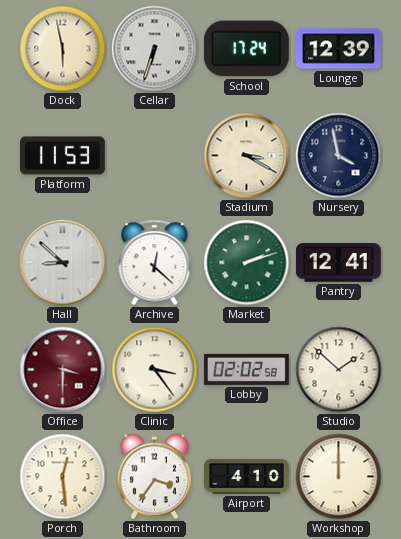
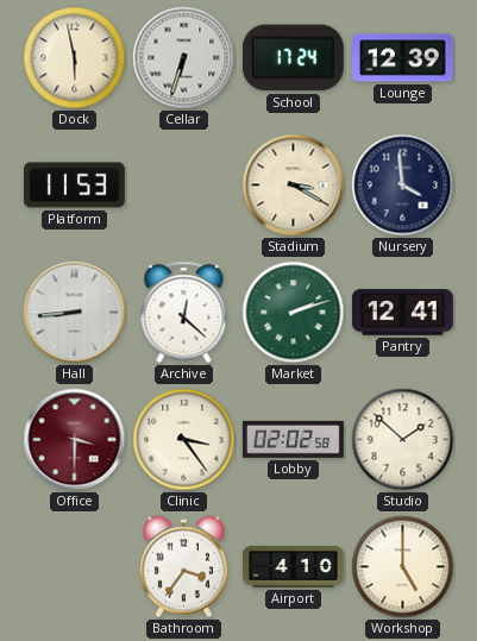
Nursery: 3:58 -> 3:59 (403, 186)
Hall: 8:52 -> 8:44 (75, 313)
Porch: 12:29 -> none (63, 477)
Workshop: 12:00 -> 5:00 (403, 567)
